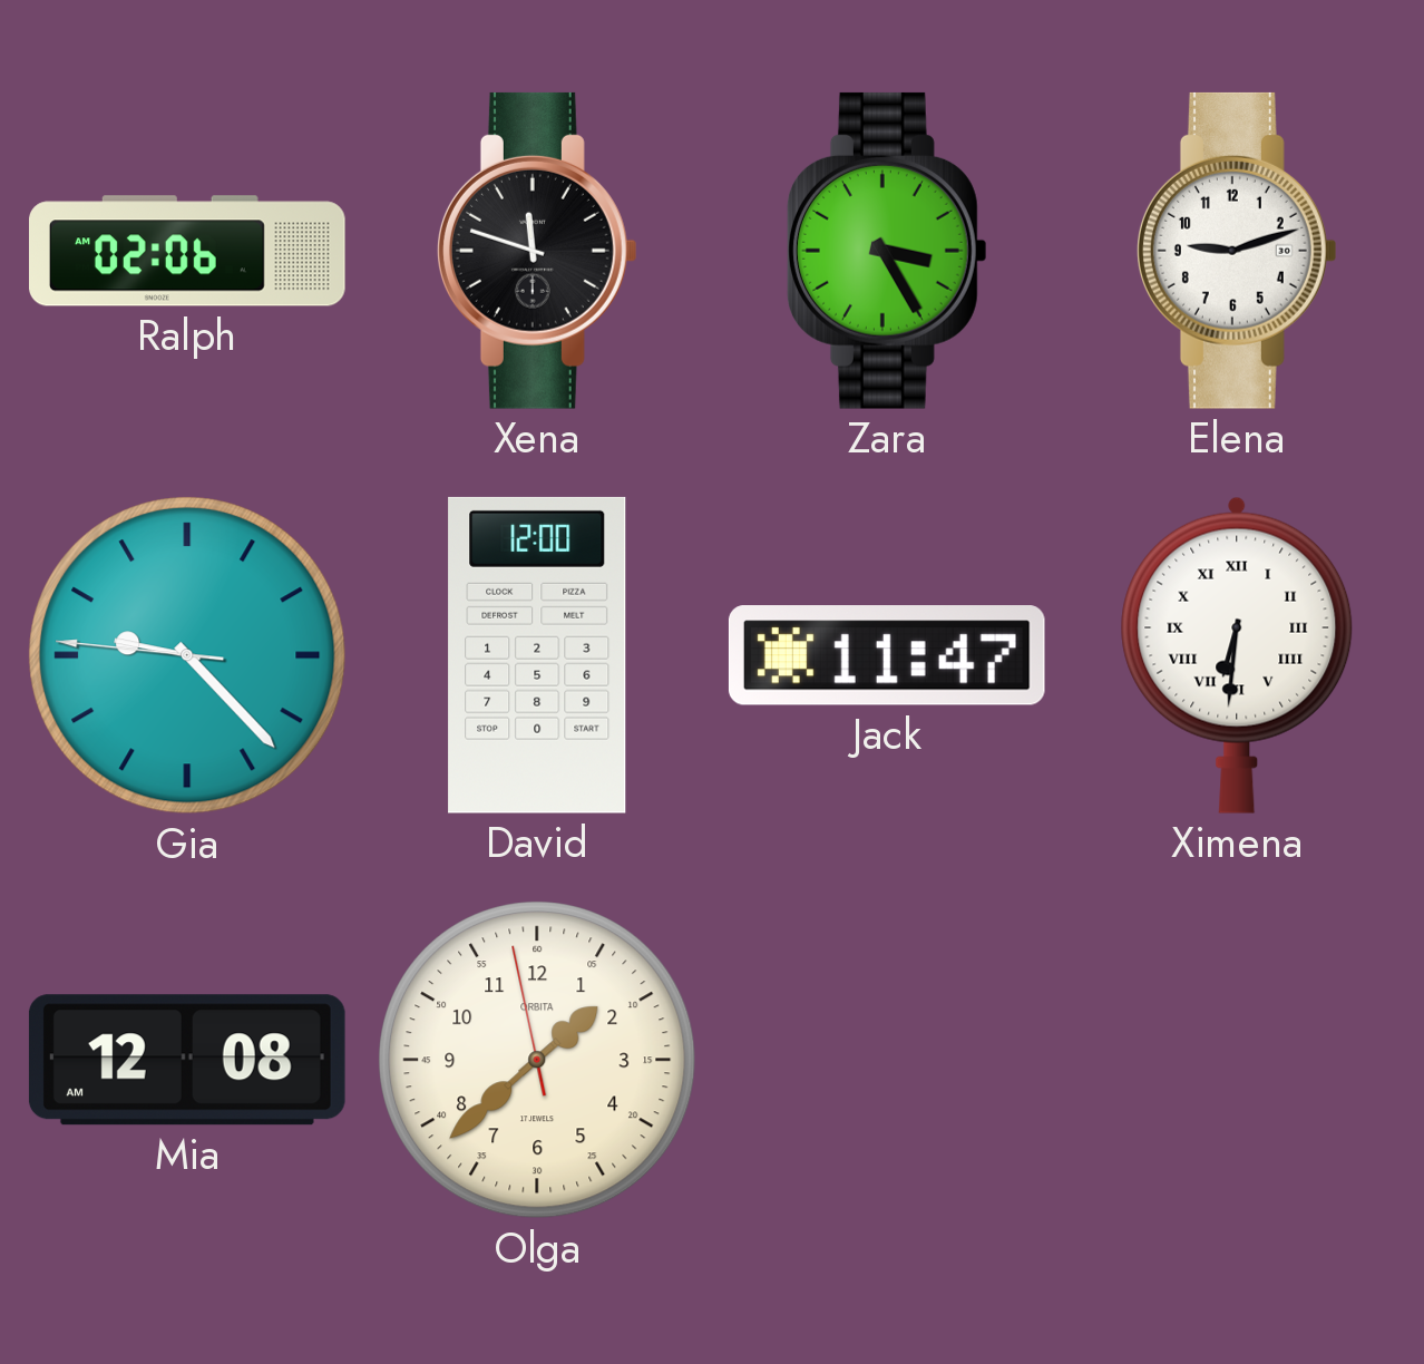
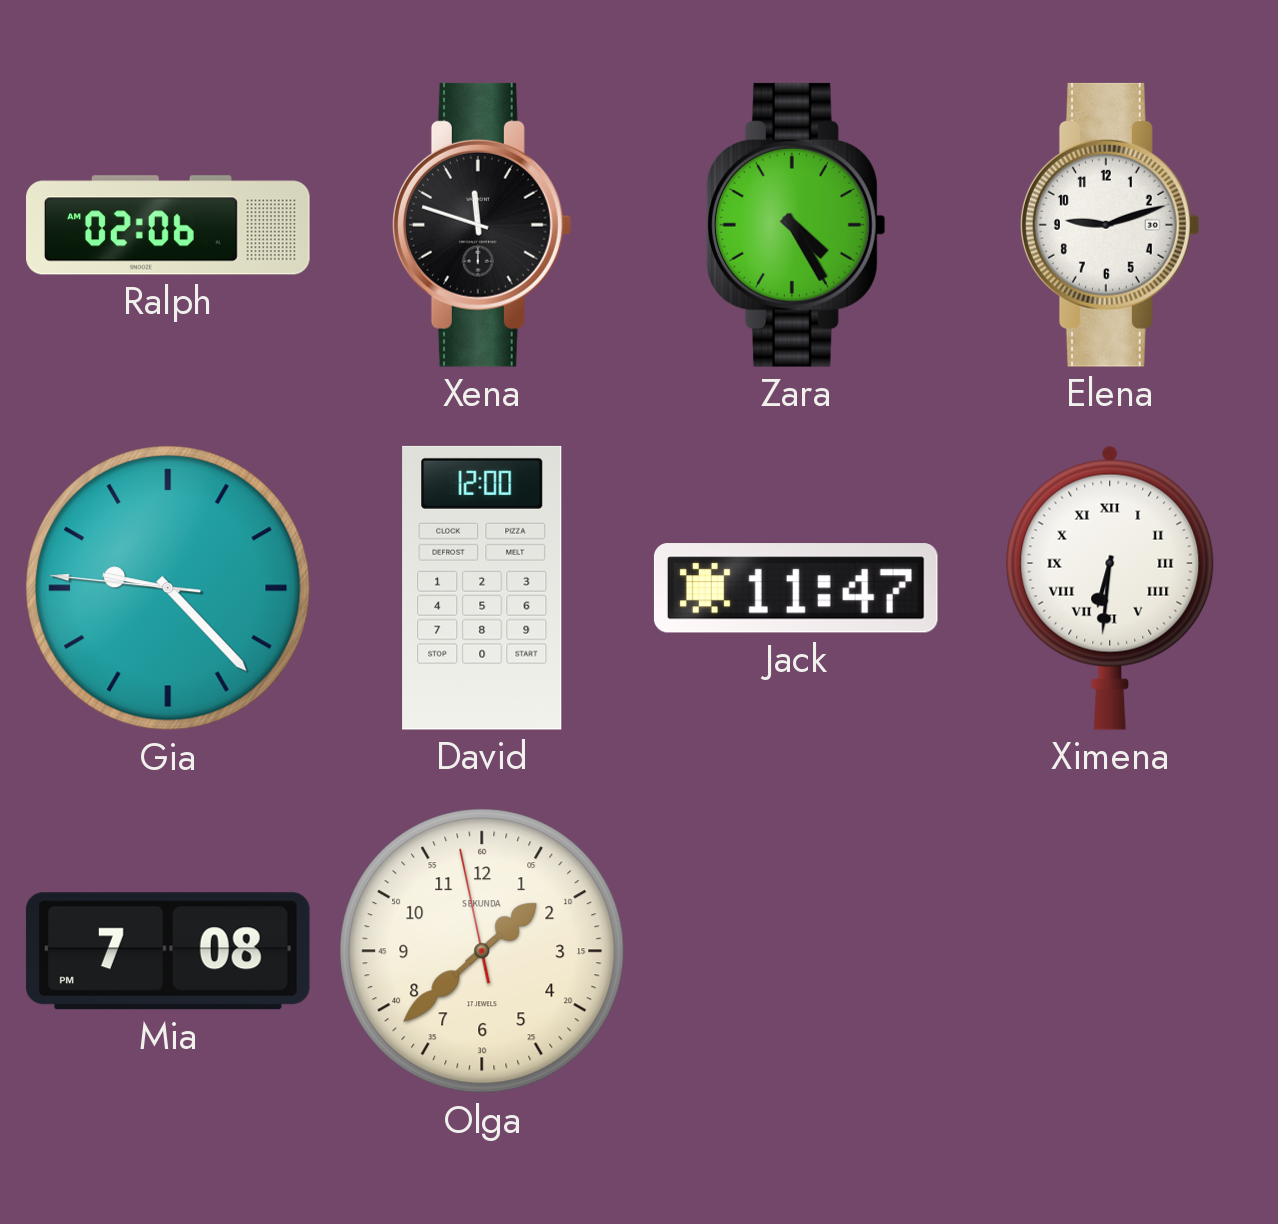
Zara: 3:25 -> 4:25 (796, 225)
Mia: 12:08 -> 7:08 (168, 951)
Olga brand: ORBITA -> SEKUNDA (482, 951)
